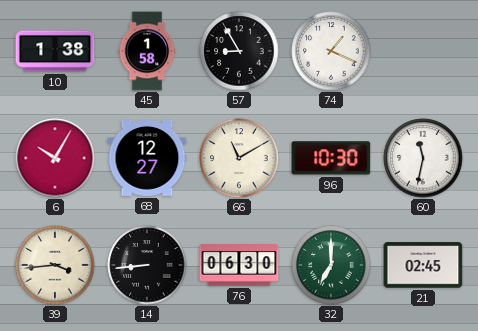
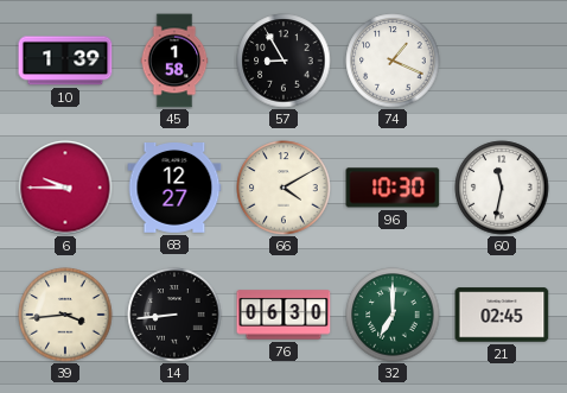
10: 1:38 -> 1:39 (65, 61)
6: 10:05 -> 9:45 (65, 188)
66: 11:10 -> 4:10 (283, 188)
